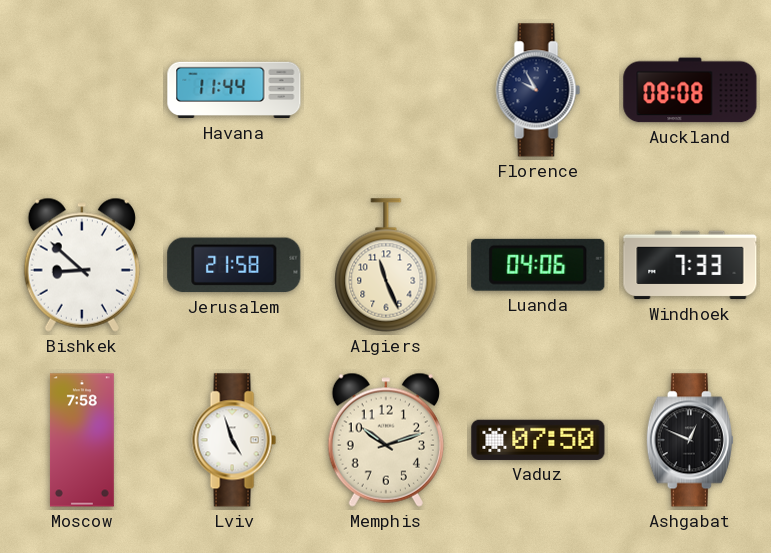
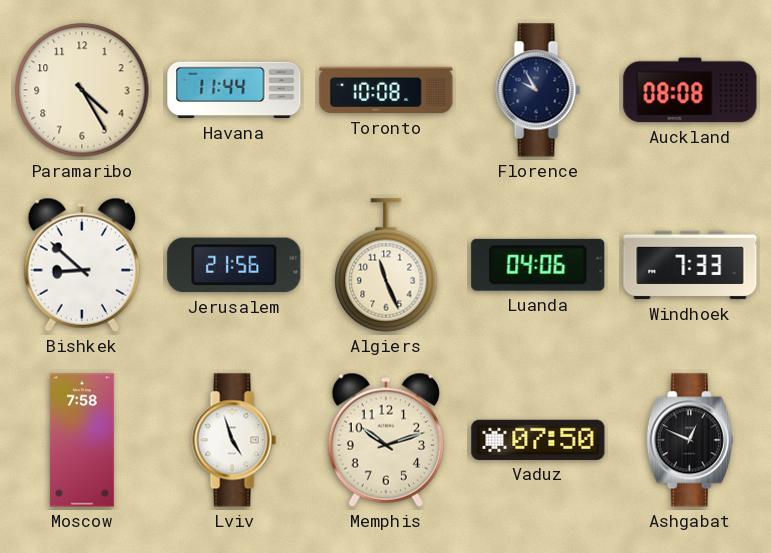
Paramaribo: none -> 4:25 (82, 90)
Toronto: none -> 10:08 (386, 90)
Jerusalem: 21:58 -> 21:56 (234, 265)
